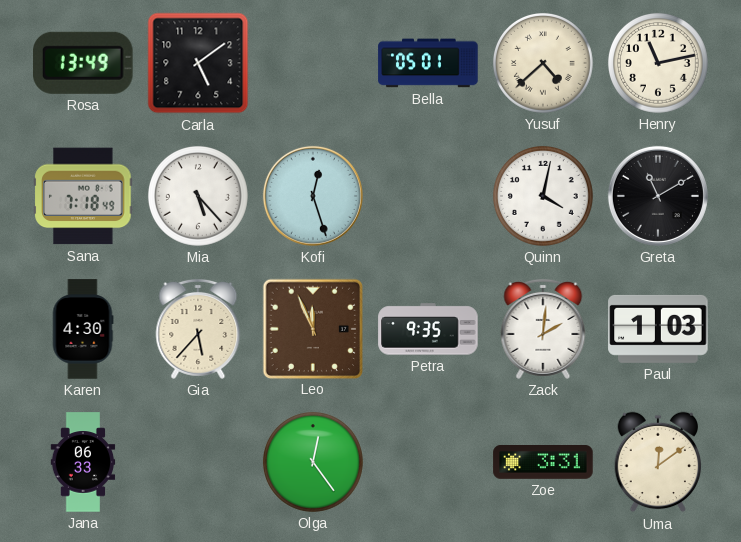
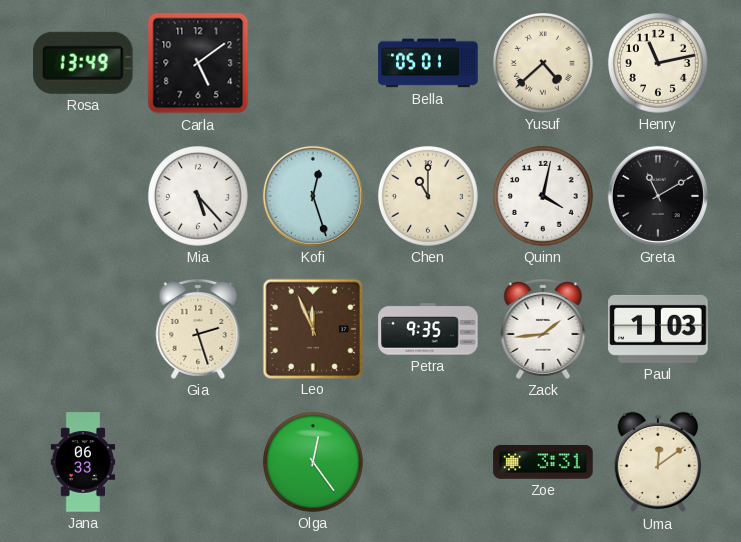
Sana: 7:18 -> none (83, 196)
Chen: none -> 11:00 (428, 196)
Karen: 4:30 -> none (83, 329)
Gia: 5:37 -> 2:27 (198, 329)
Zack: 2:01 -> 1:44 (543, 329)
